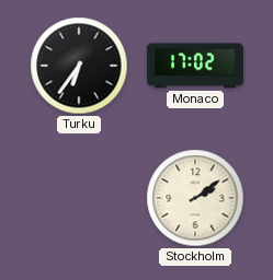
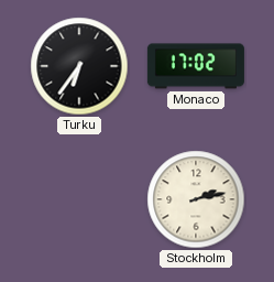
Stockholm: 2:09 -> 2:13 (196, 199)
